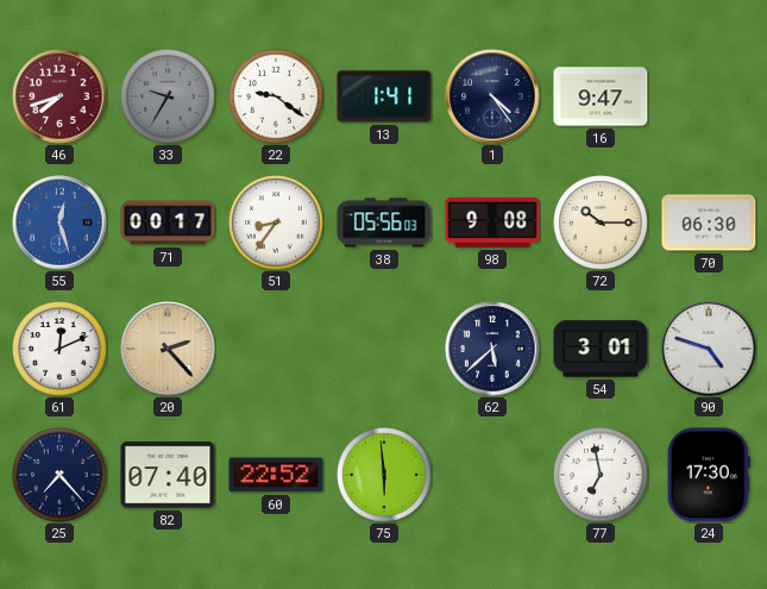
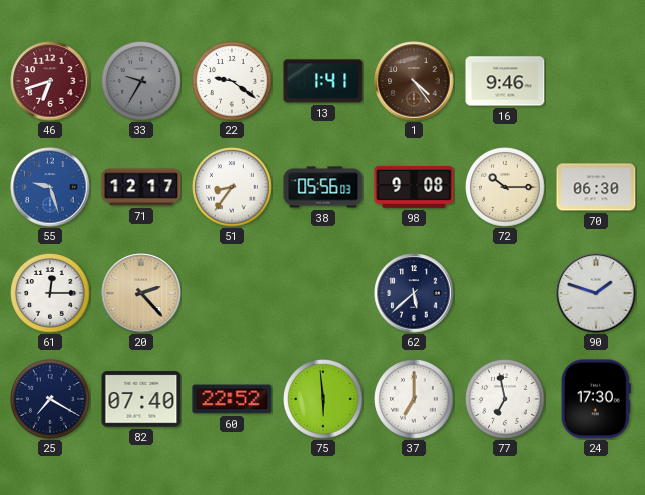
46: 7:42 -> 6:42 (50, 81)
1 dial: navy -> brown (414, 81)
16: 9:47 -> 9:46 (505, 81)
55: 12:27 -> 9:27 (50, 187)
71: 00:17 -> 12:17 (141, 187)
61: 12:11 -> 12:15 (50, 293)
54: 3:01 -> none (601, 349)
90: 4:48 -> 1:48 (596, 293)
25: 7:23 -> 7:20 (50, 399)
37: none -> 7:00 (414, 399)
